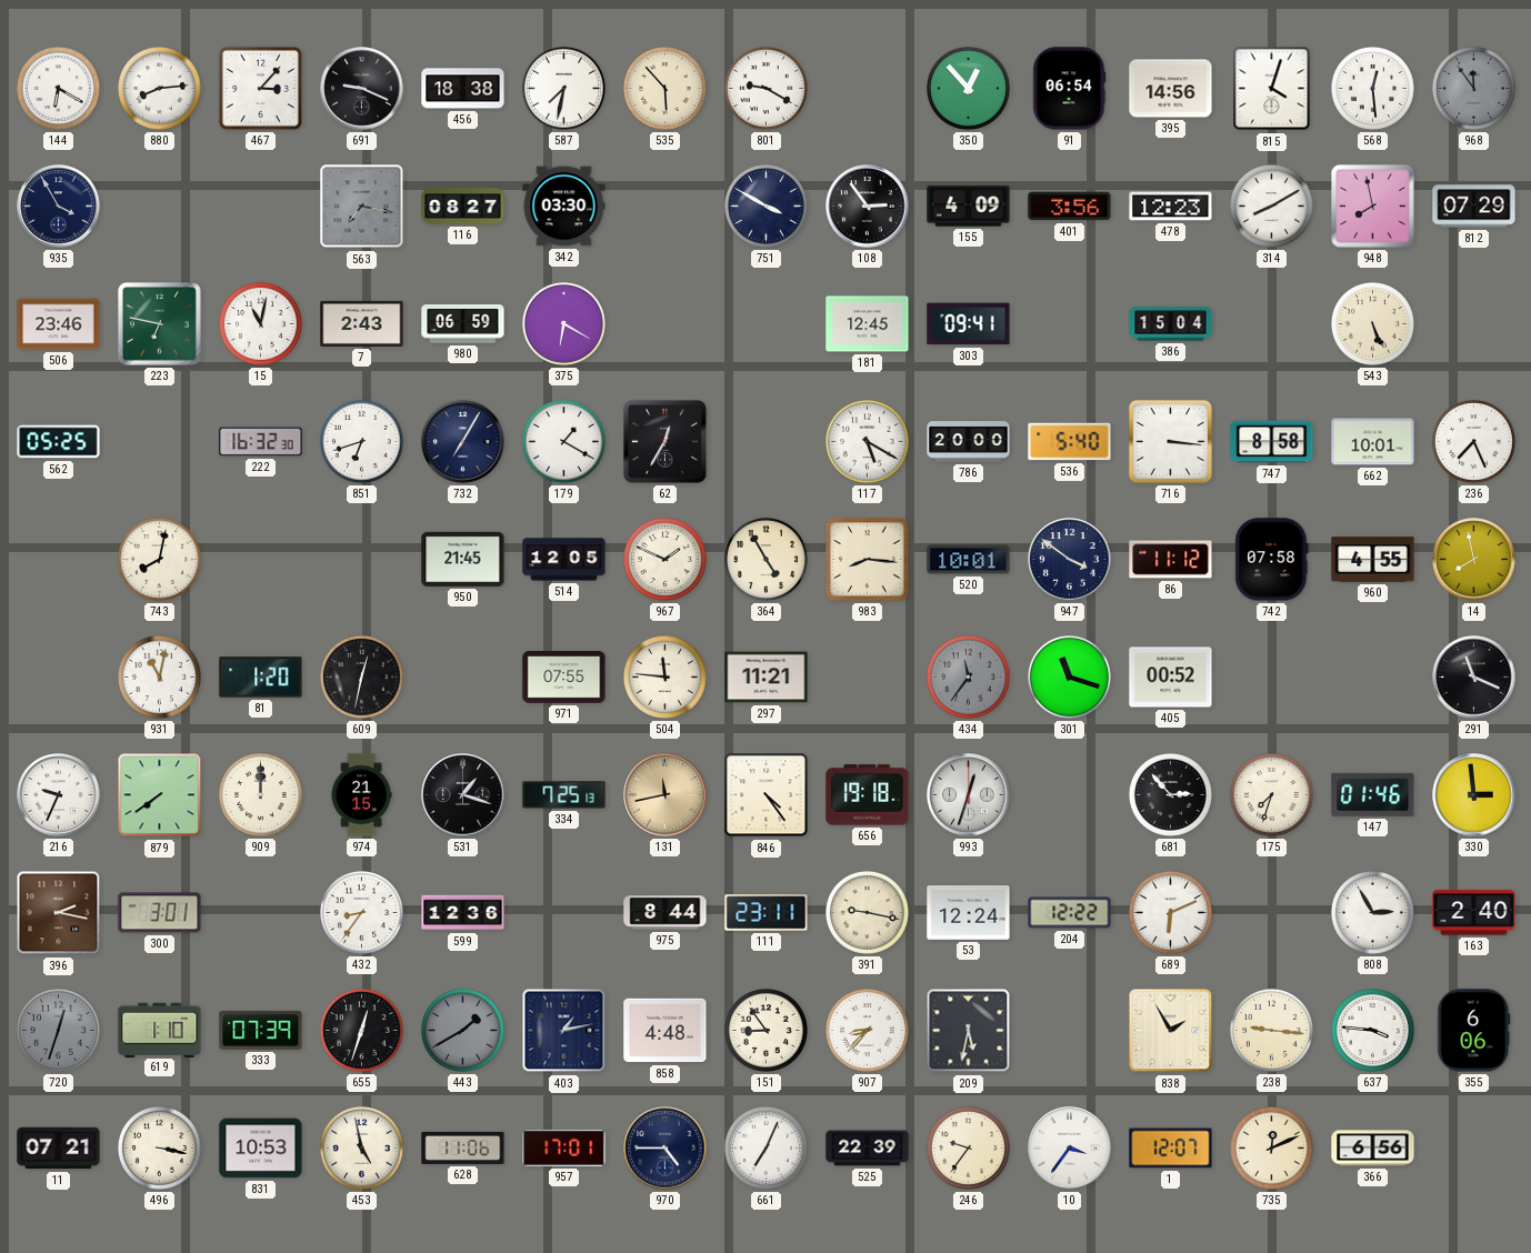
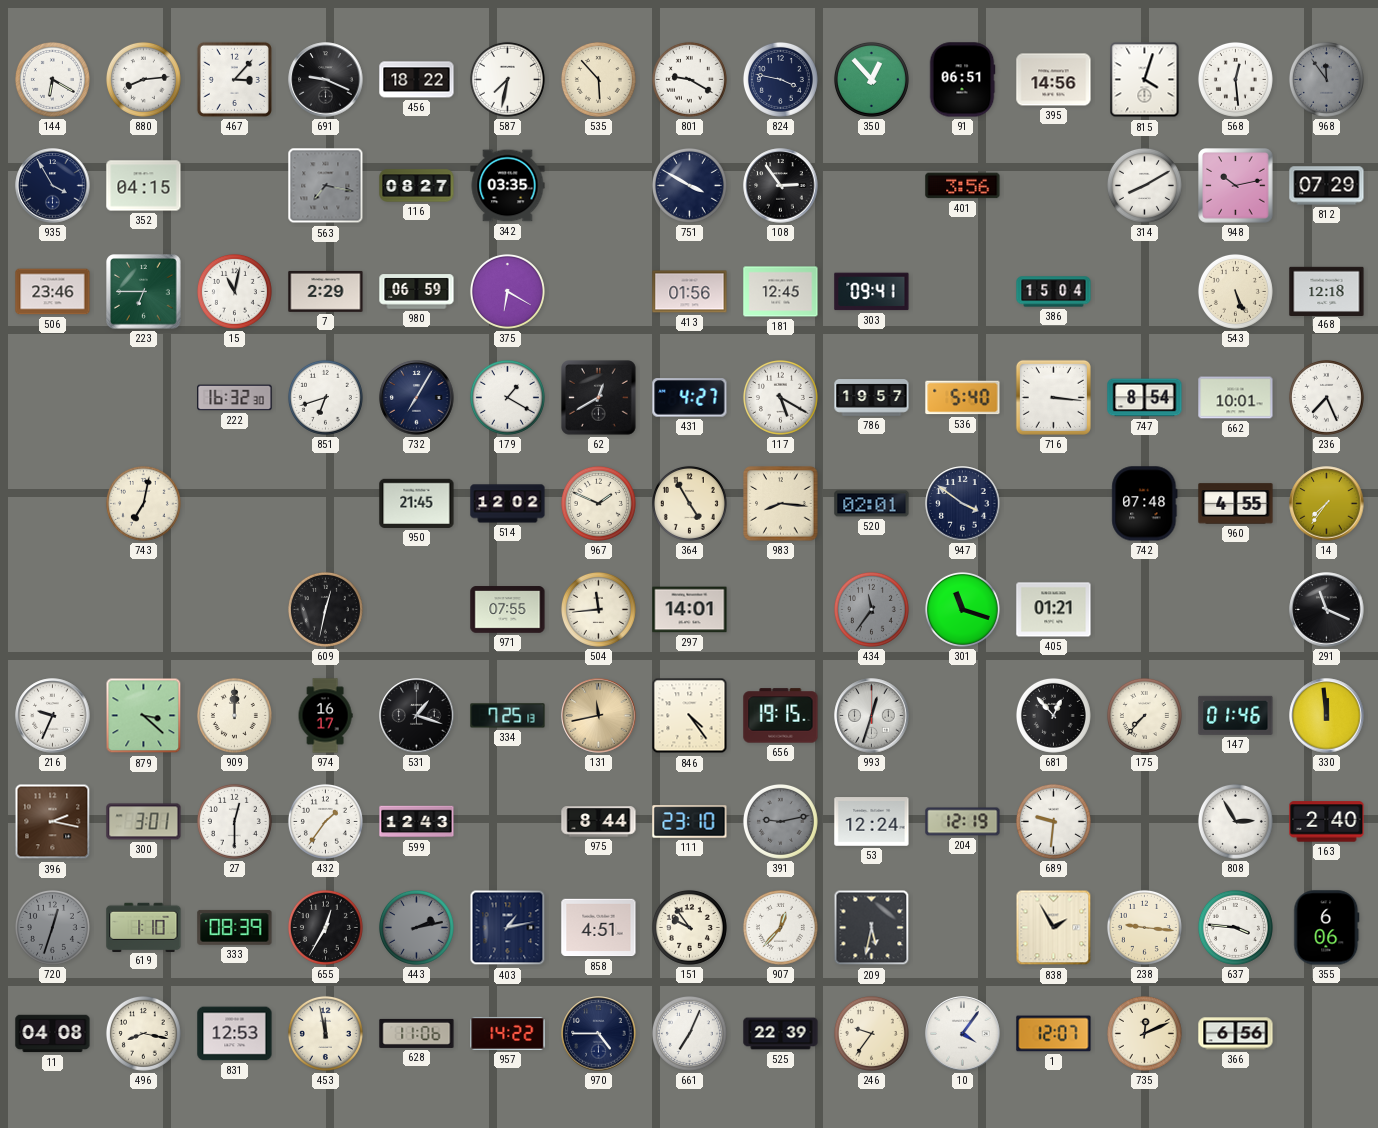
456: 18:38 -> 18:22 (417, 80)
824: none -> 3:47 (780, 79)
91: 06:54 -> 06:51 (962, 80)
352: none -> 04:15 (144, 186)
342: 03:30 -> 03:35 (508, 186)
155: 4:09 -> none (969, 207)
478: 12:23 -> none (1171, 207)
948: 7:58 -> 10:13 (1236, 186)
223: 6:47 -> 6:45 (144, 292)
7: 2:43 -> 2:29 (326, 291)
413: none -> 01:56 (690, 292)
468: none -> 12:18 (1327, 291)
562: 05:25 -> none (59, 442)
62: 12:35 -> 12:40 (599, 398)
431: none -> 4:27 (690, 398)
786: 20:00 -> 19:57 (872, 398)
747: 8:58 -> 8:54 (1145, 398)
743: 8:02 -> 7:02 (143, 503)
514: 12:05 -> 12:02 (508, 504)
520: 10:01 -> 02:01 (872, 504)
86: 11:12 -> none (1171, 560)
742: 07:58 -> 07:48 (1145, 504)
14: 7:58 -> 7:36 (1327, 504)
931: 11:02 -> none (159, 676)
81: 1:20 -> none (261, 678)
504: 11:46 -> 11:44 (598, 609)
297: 11:21 -> 14:01 (690, 610)
405: 00:52 -> 01:21 (1054, 610)
879: 7:39 -> 3:22 (144, 716)
974: 21:15 -> 16:17 (325, 716)
656: 19:18 -> 19:15 (781, 716)
681: 2:53 -> 12:53 (1053, 715)
175: 7:33 -> 7:37 (1144, 715)
330: 2:59 -> 11:59 (1327, 716)
27: none -> 12:30 (234, 821)
432: 8:36 -> 1:36 (325, 821)
599: 12:36 -> 12:43 (417, 822)
111: 23:11 -> 23:10 (690, 822)
391: 9:17 -> 9:13 (780, 821)
391 dial: cream -> grey (780, 821)
204: 12:22 -> 12:19 (963, 822)
689: 6:11 -> 9:31 (1053, 821)
333: 07:39 -> 08:39 (235, 927)
655: 12:33 -> 12:35 (325, 927)
443: 1:40 -> 2:13 (416, 927)
858: 4:48 -> 4:51 (599, 928)
151: 8:54 -> 9:54 (689, 927)
907: 8:37 -> 12:37 (780, 927)
11: 07:21 -> 04:08 (53, 1034)
496: 3:17 -> 8:17 (143, 1033)
831: 10:53 -> 12:53 (235, 1034)
453: 4:58 -> 11:58 (325, 1033)
957: 17:01 -> 14:22 (508, 1033)
10: 3:36 -> 4:06 (963, 1034)
